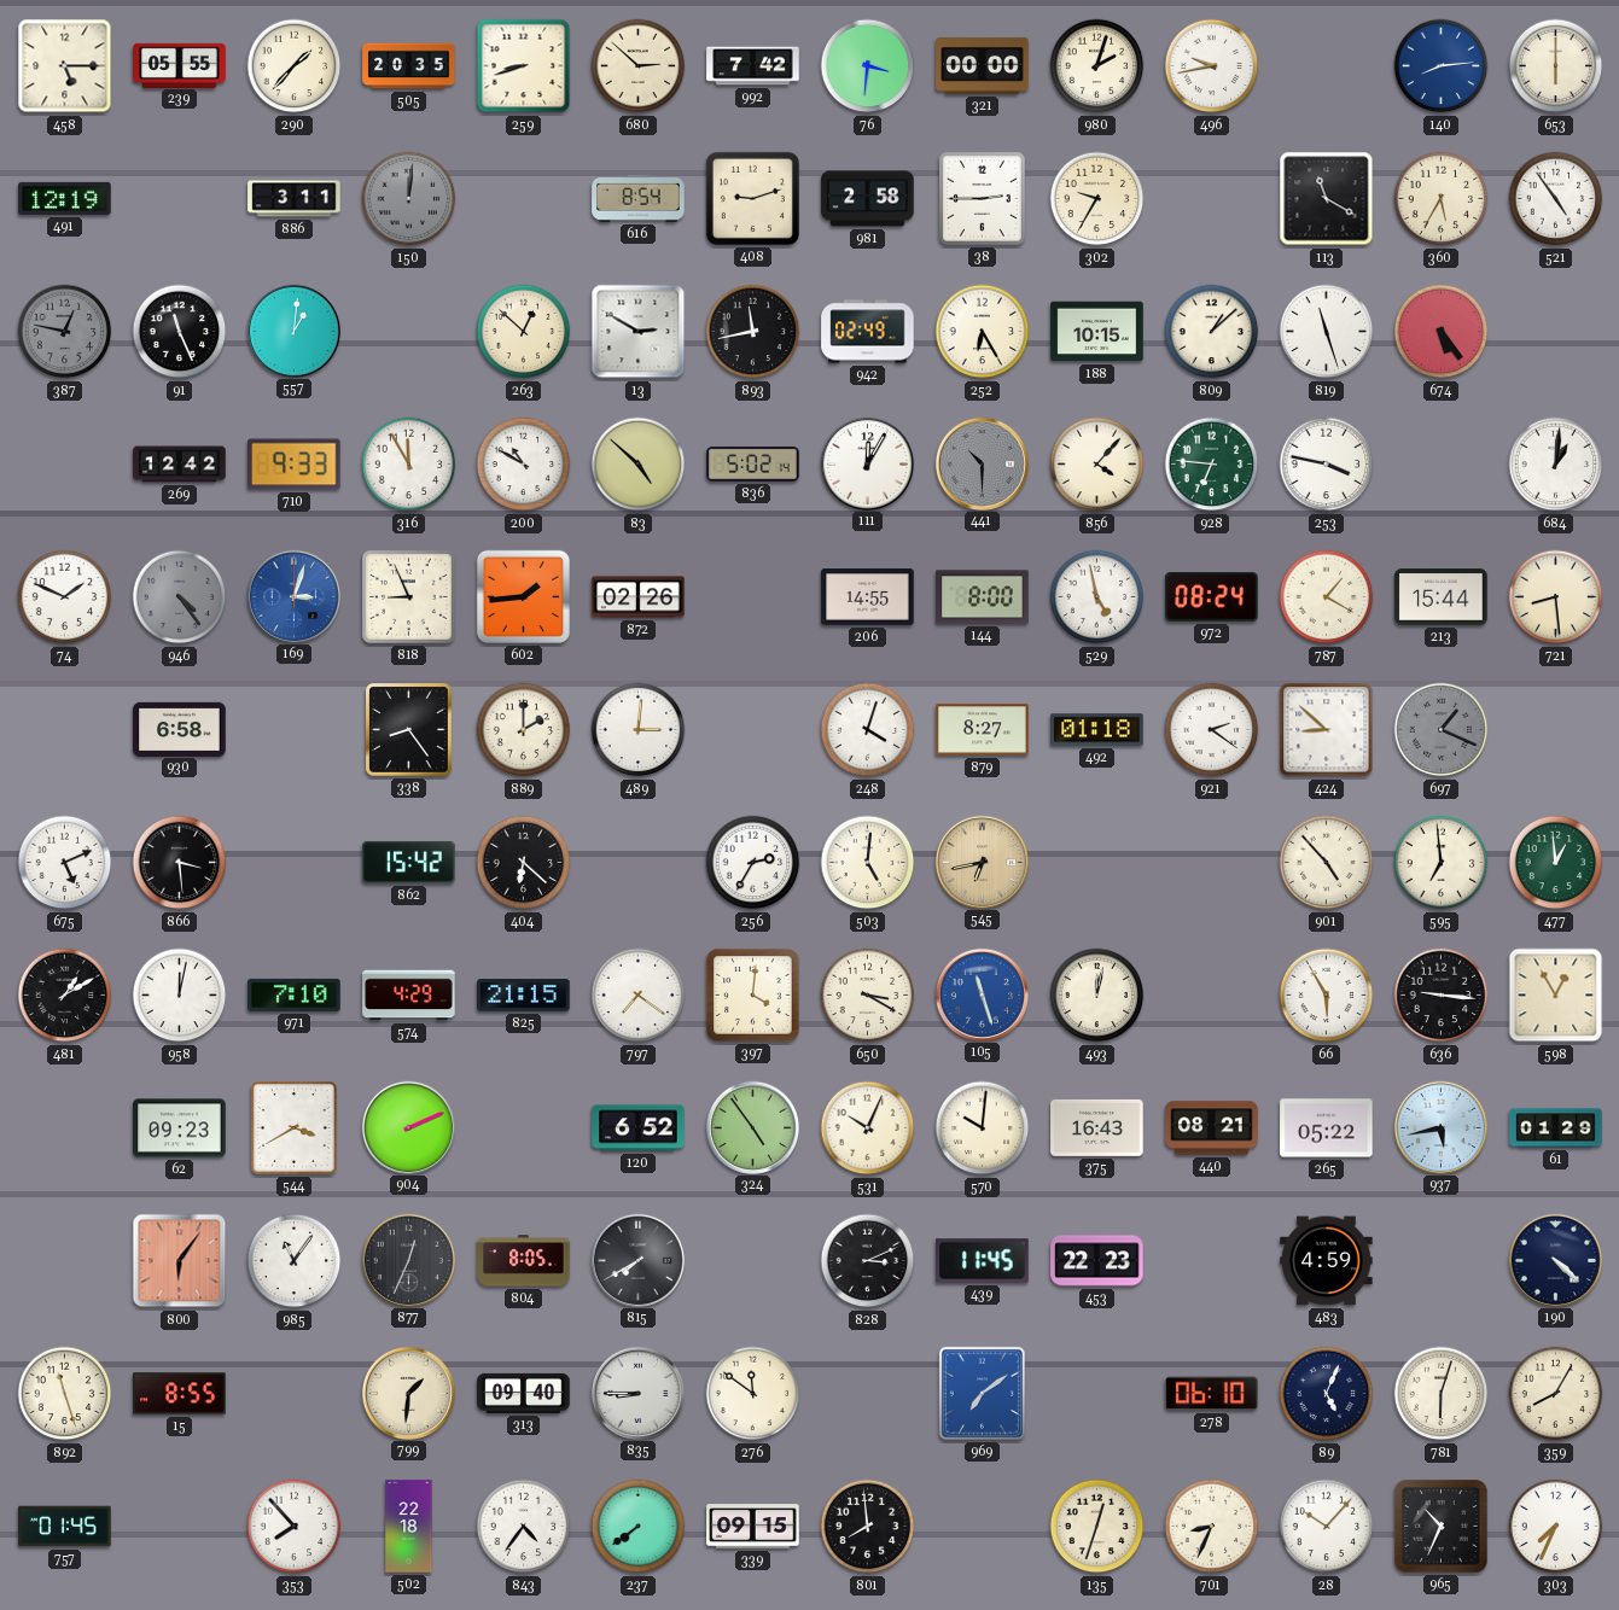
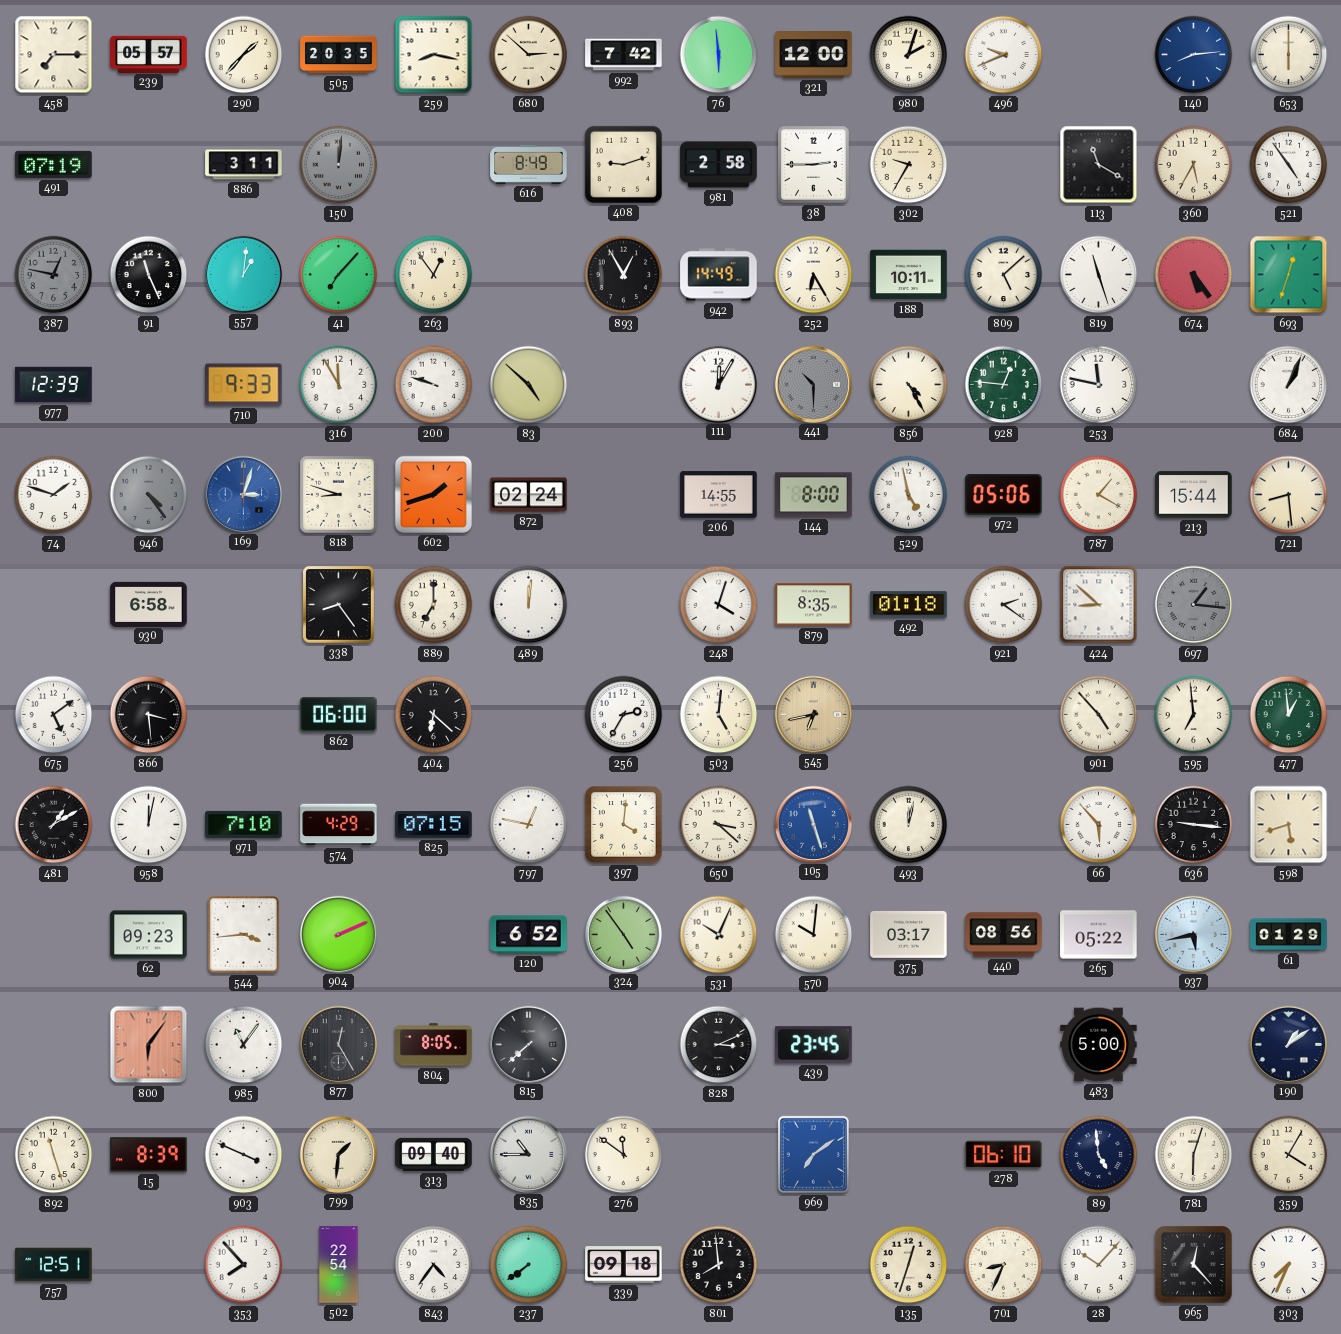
458: 5:15 -> 7:15 (54, 55)
239: 05:55 -> 05:57 (149, 54)
259: 8:42 -> 8:17 (434, 55)
76: 3:31 -> 5:59 (719, 55)
321: 00:00 -> 12:00 (814, 55)
496: 9:43 -> 9:41 (1004, 55)
491: 12:19 -> 07:19 (54, 164)
616: 8:54 -> 8:49 (529, 164)
41: none -> 7:07 (339, 275)
263: 12:52 -> 12:54 (434, 275)
13: 2:50 -> none (639, 332)
893: 11:43 -> 12:55 (624, 275)
942: 02:49 -> 14:49 (719, 275)
188: 10:15 -> 10:11 (909, 275)
809: 1:08 -> 5:08 (1004, 275)
693: none -> 12:33 (1289, 275)
977: none -> 12:39 (54, 385)
269: 12:42 -> none (180, 465)
200: 10:50 -> 9:48 (434, 385)
836: 5:02 -> none (753, 463)
856: 4:07 -> 4:25 (909, 385)
928: 6:46 -> 12:46 (1004, 385)
253: 3:47 -> 11:47 (1099, 385)
684: 1:01 -> 1:04 (1289, 385)
74: 1:49 -> 1:48 (54, 495)
818: 8:56 -> 8:48 (339, 495)
602: 1:44 -> 1:42 (433, 494)
872: 02:26 -> 02:24 (529, 495)
972: 08:24 -> 05:06 (1004, 495)
889: 2:00 -> 7:00 (434, 605)
489: 3:01 -> 12:01 (529, 605)
879: 8:27 -> 8:35 (814, 605)
697: 1:19 -> 1:16 (1194, 605)
675: 5:11 -> 5:09 (54, 715)
862: 15:42 -> 06:00 (339, 715)
825: 21:15 -> 07:15 (434, 825)
797: 7:21 -> 12:47 (529, 825)
650: 3:20 -> 3:22 (719, 825)
66: 5:55 -> 5:53 (1099, 825)
598: 12:55 -> 5:42 (1289, 825)
544: 3:40 -> 3:44 (244, 935)
375: 16:43 -> 03:17 (909, 934)
440: 08:21 -> 08:56 (1004, 935)
877: 12:34 -> 12:25 (338, 1044)
815: 7:40 -> 7:38 (528, 1044)
439: 11:45 -> 23:45 (814, 1045)
453: 22:23 -> none (1097, 1261)
483: 4:59 -> 5:00 (1099, 1045)
190: 4:22 -> 1:09 (1288, 1044)
15: 8:55 -> 8:39 (149, 1155)
903: none -> 3:49 (244, 1155)
835: 8:45 -> 10:45 (528, 1154)
89: 5:04 -> 4:59 (1099, 1155)
359: 8:05 -> 4:05 (1289, 1155)
757: 01:45 -> 12:51 (54, 1265)
502: 22:18 -> 22:54 (339, 1265)
339: 09:15 -> 09:18 (624, 1265)
965: 10:34 -> 12:23 (1194, 1265)
